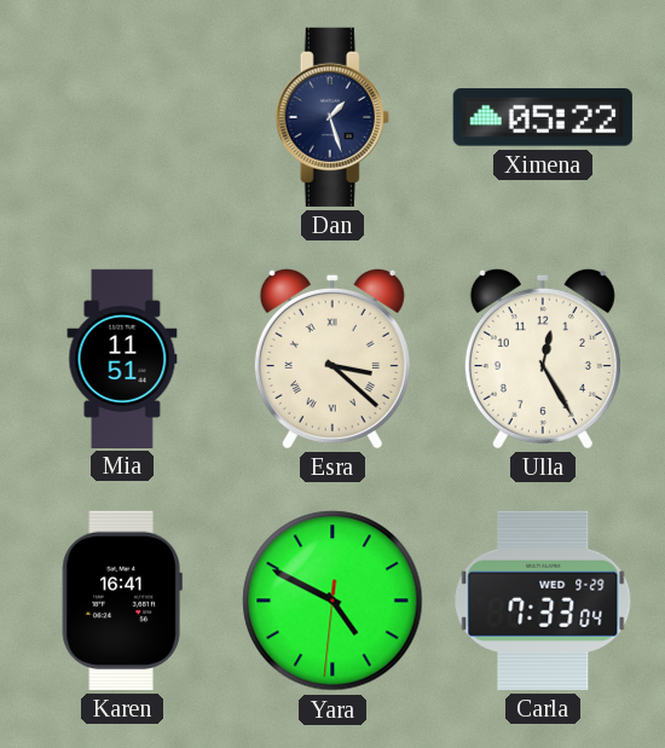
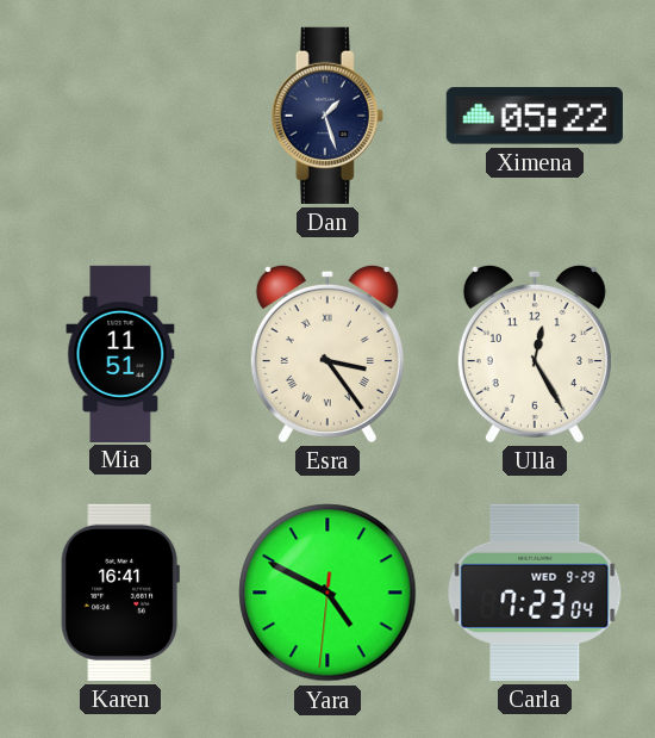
Esra: 3:22 -> 3:24 (327, 353)
Carla: 7:33 -> 7:23 (535, 593)
